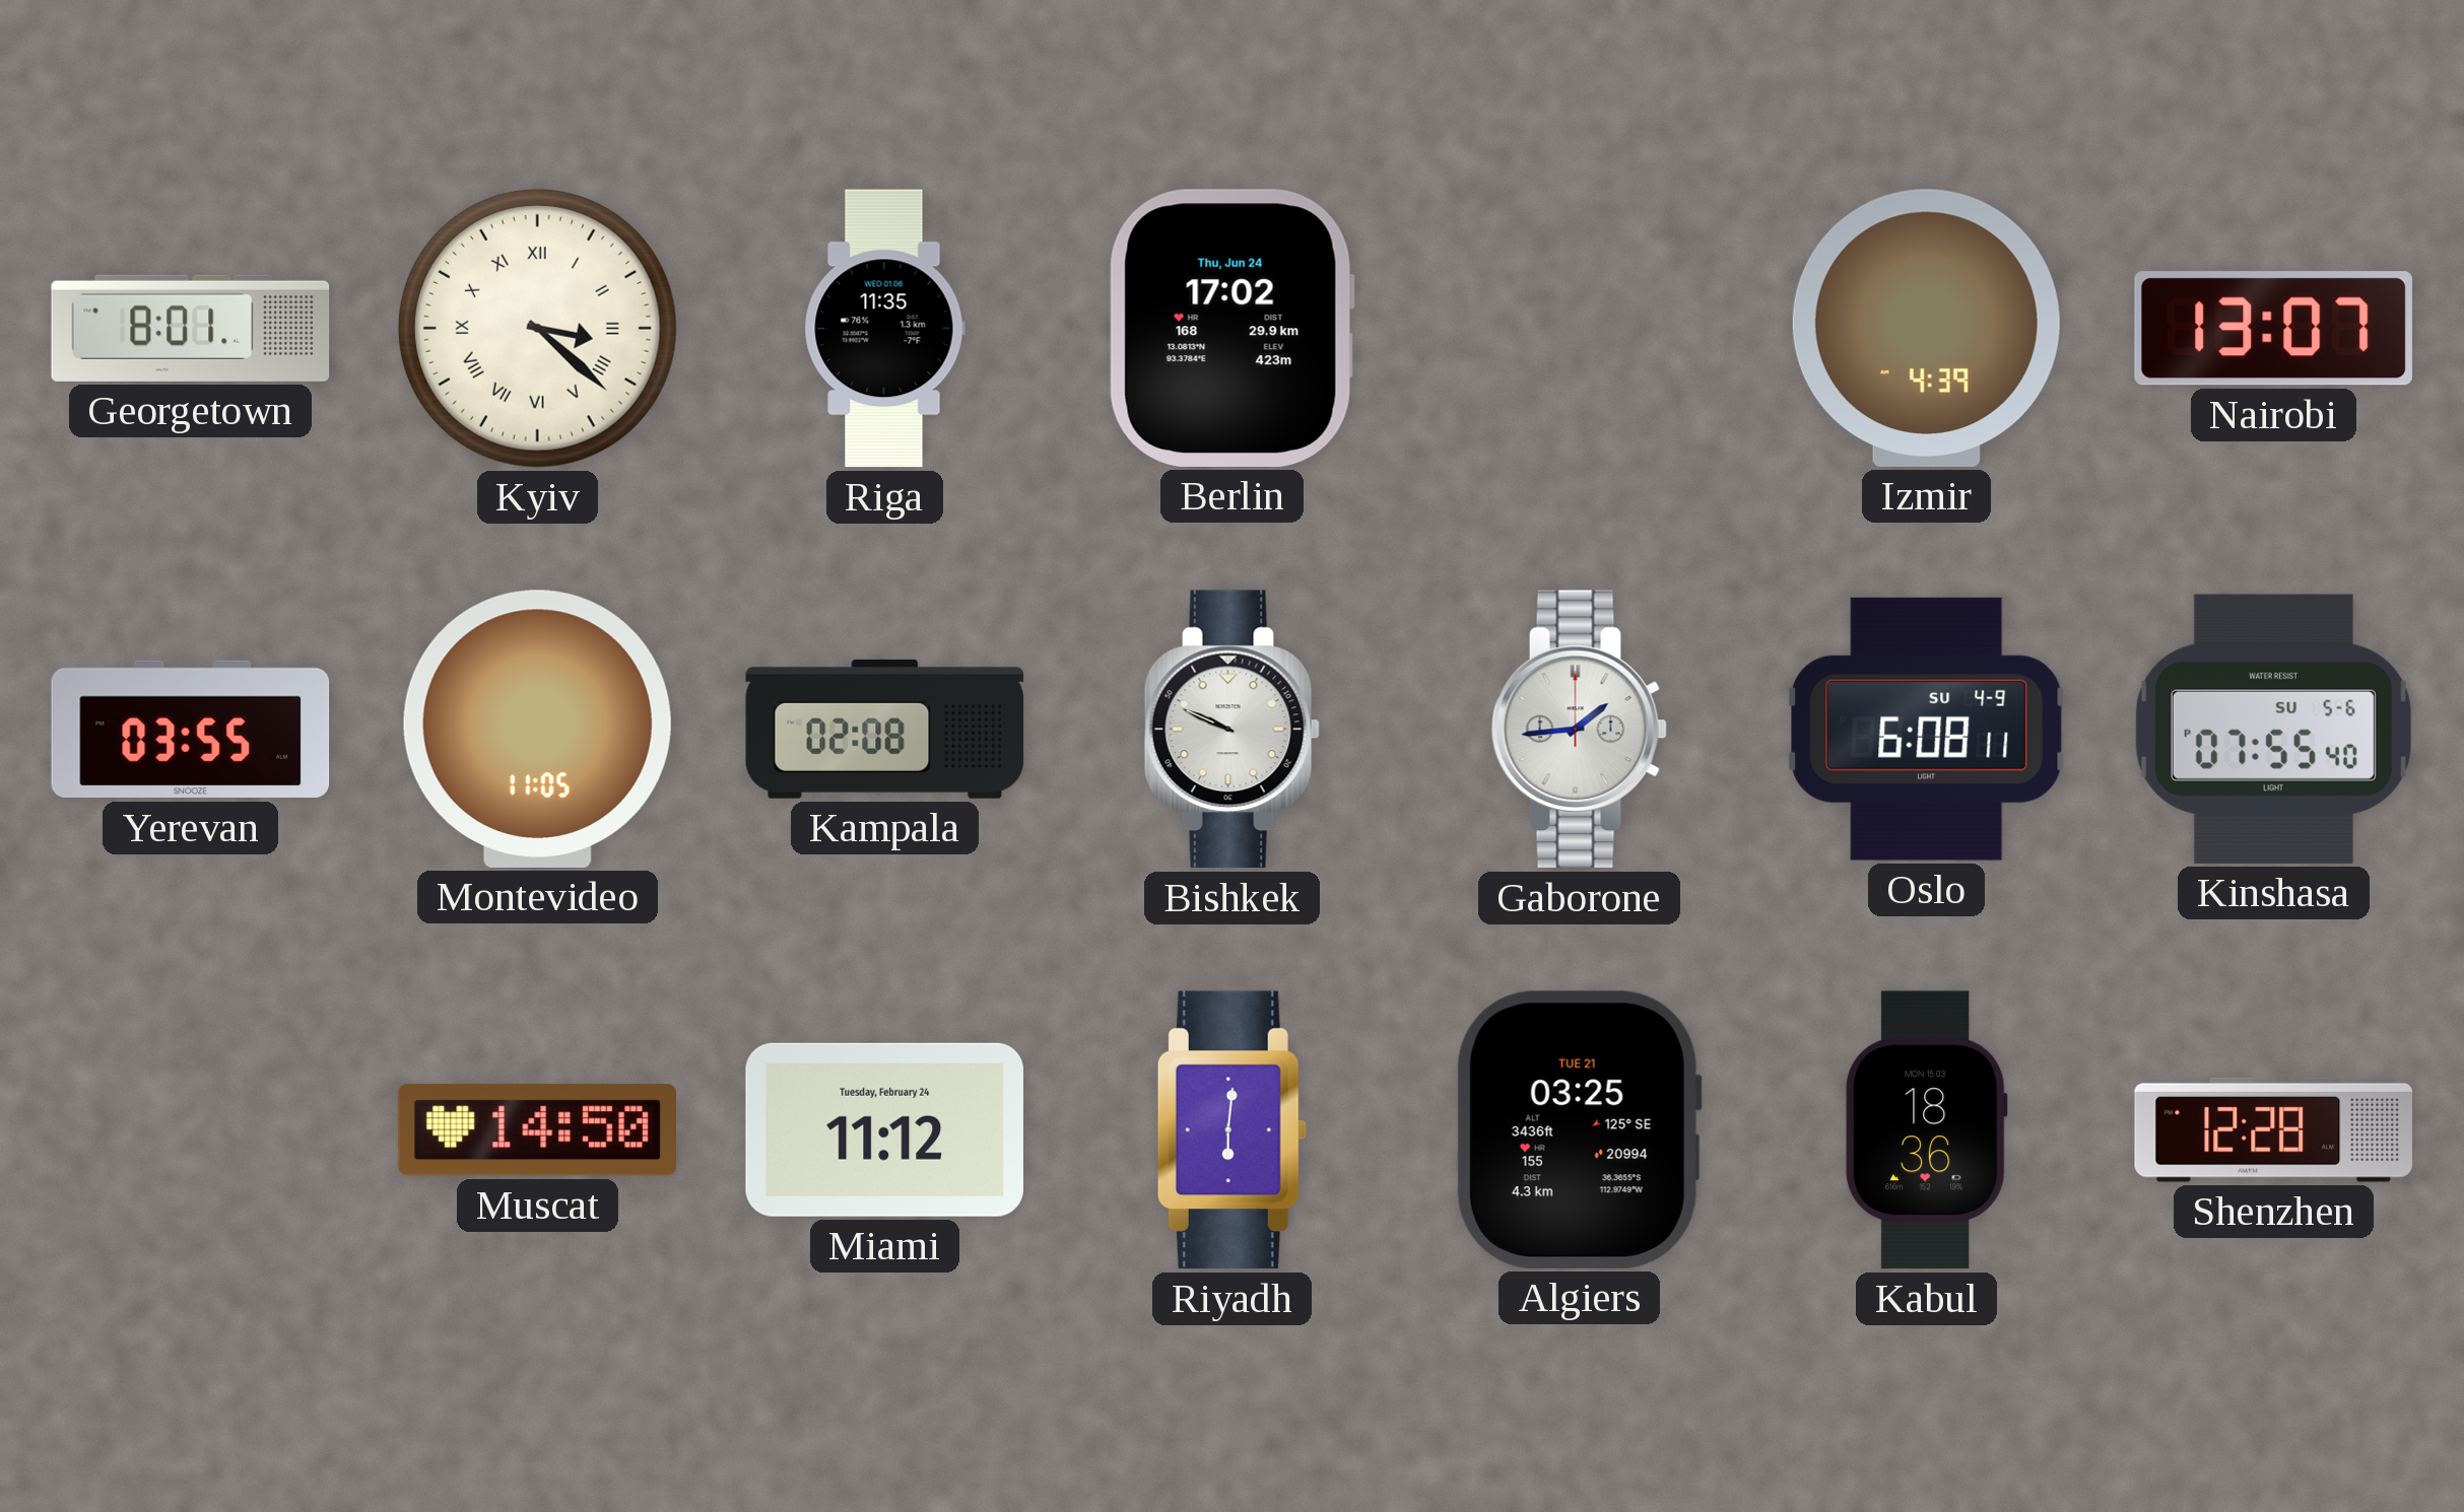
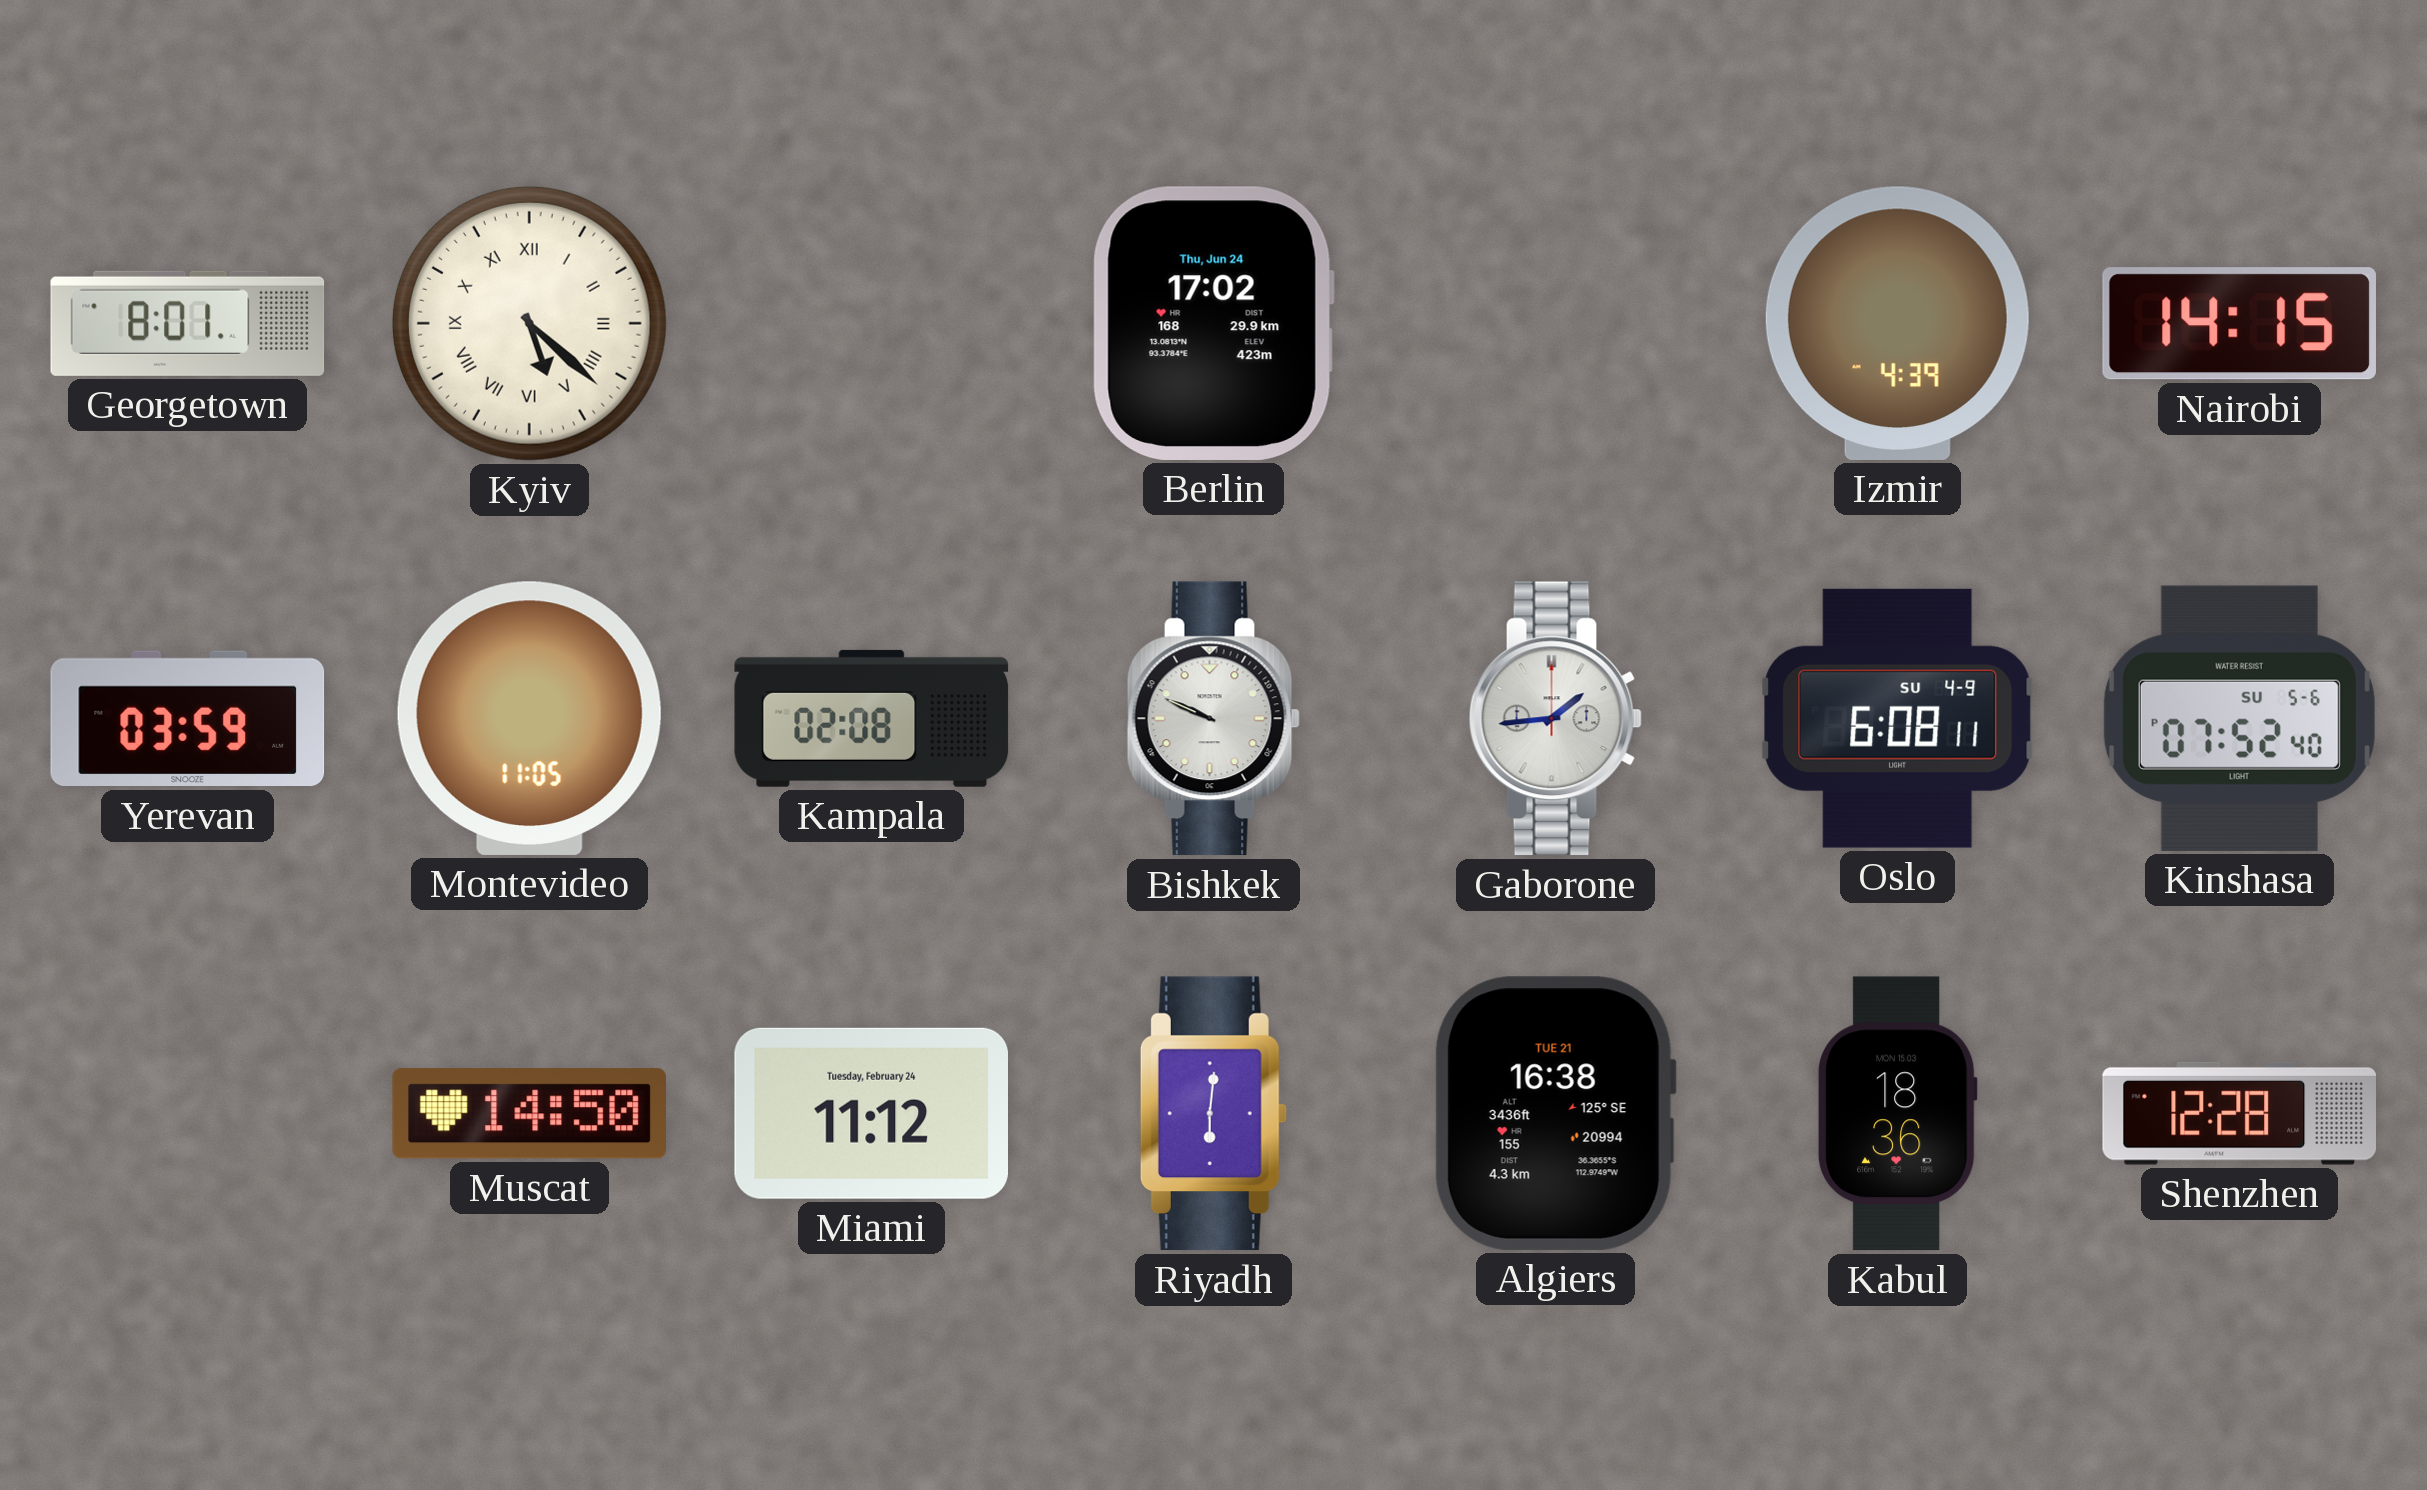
Kyiv: 3:22 -> 5:22 (529, 323)
Riga: 11:35 -> none (884, 329)
Nairobi: 13:07 -> 14:15 (2239, 324)
Yerevan: 03:55 -> 03:59 (188, 719)
Kinshasa: 07:55 -> 07:52 (2239, 718)
Algiers: 03:25 -> 16:38 (1555, 1113)
